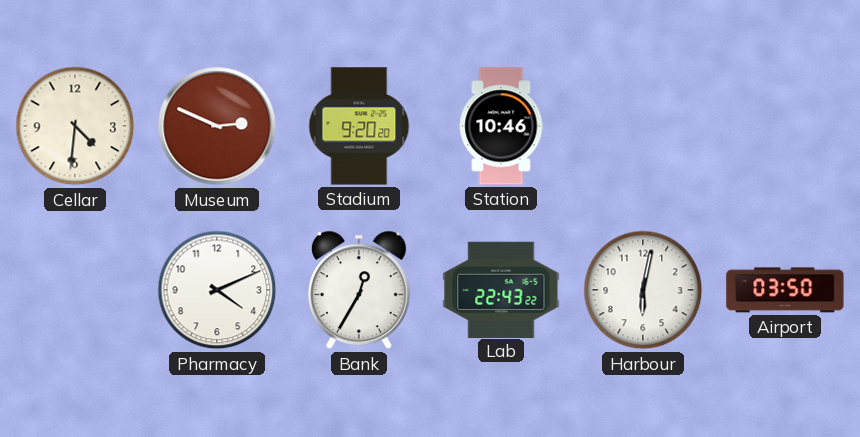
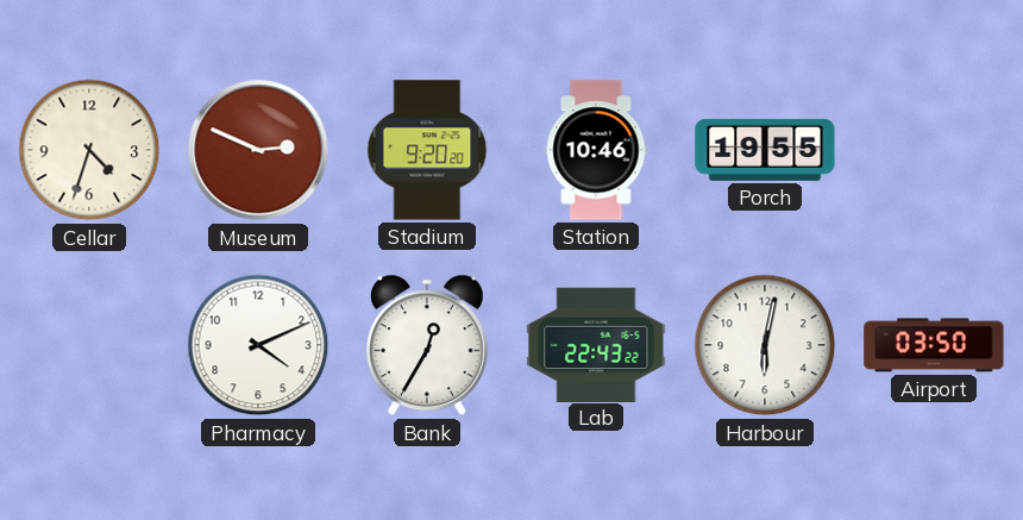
Cellar: 4:31 -> 4:33 (89, 150)
Porch: none -> 19:55 (765, 150)
